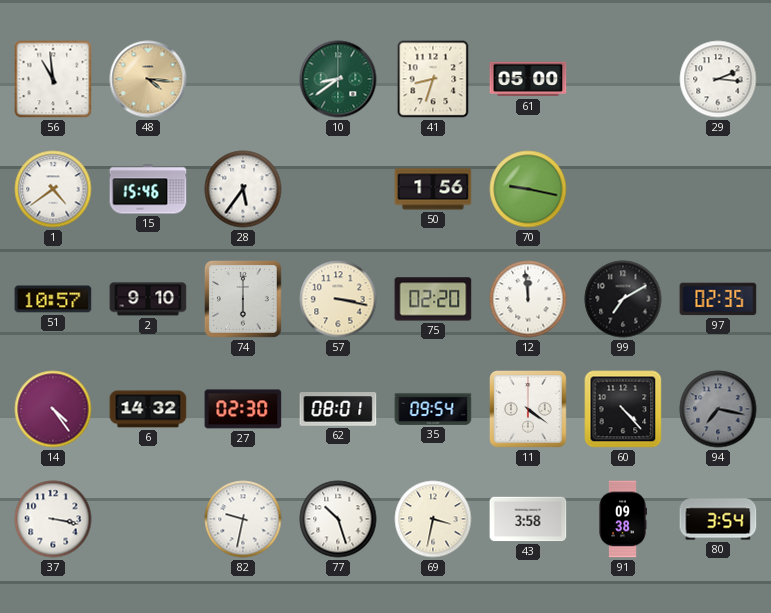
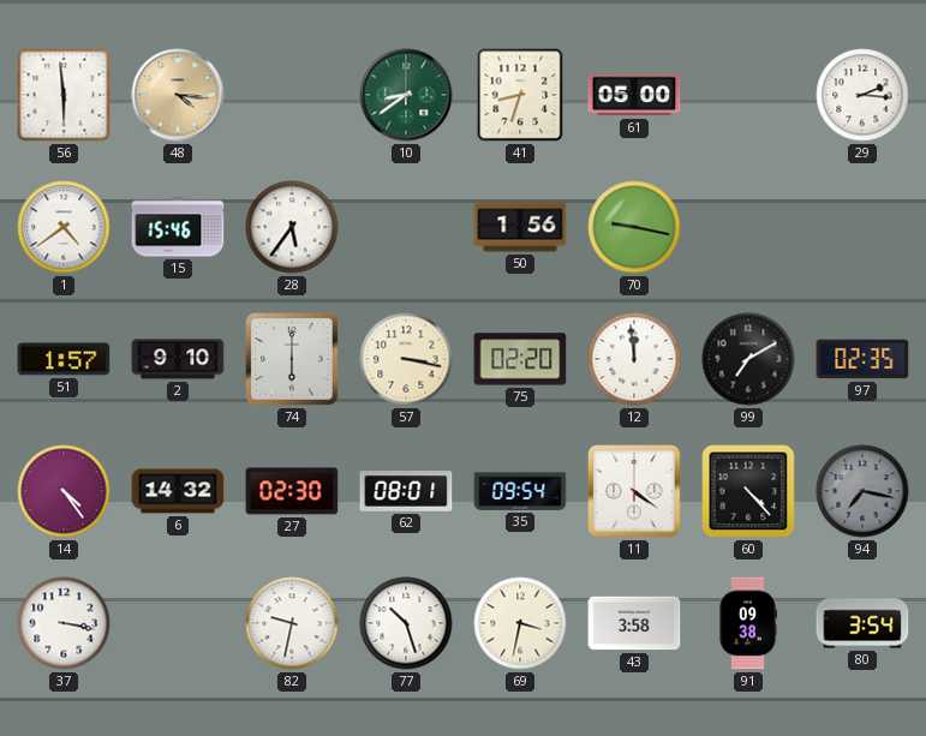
56: 10:59 -> 5:59 (64, 95)
51: 10:57 -> 1:57 (64, 359)
